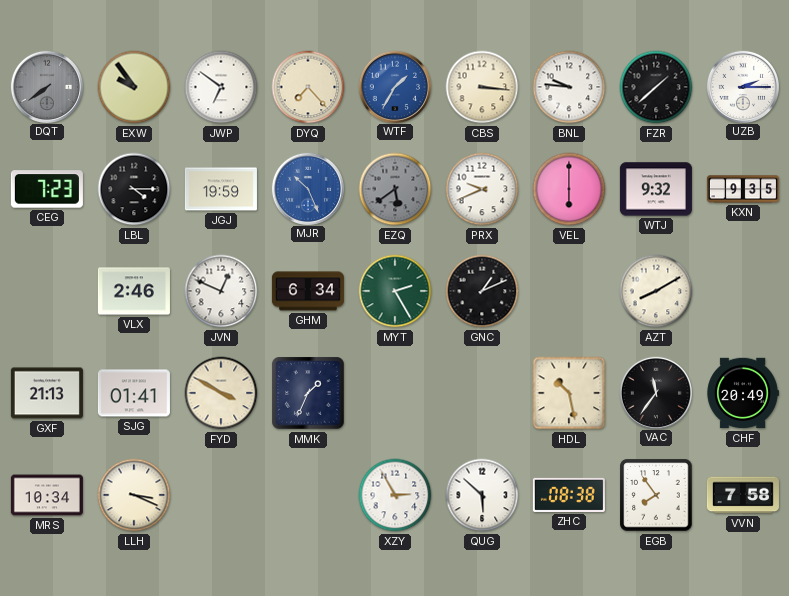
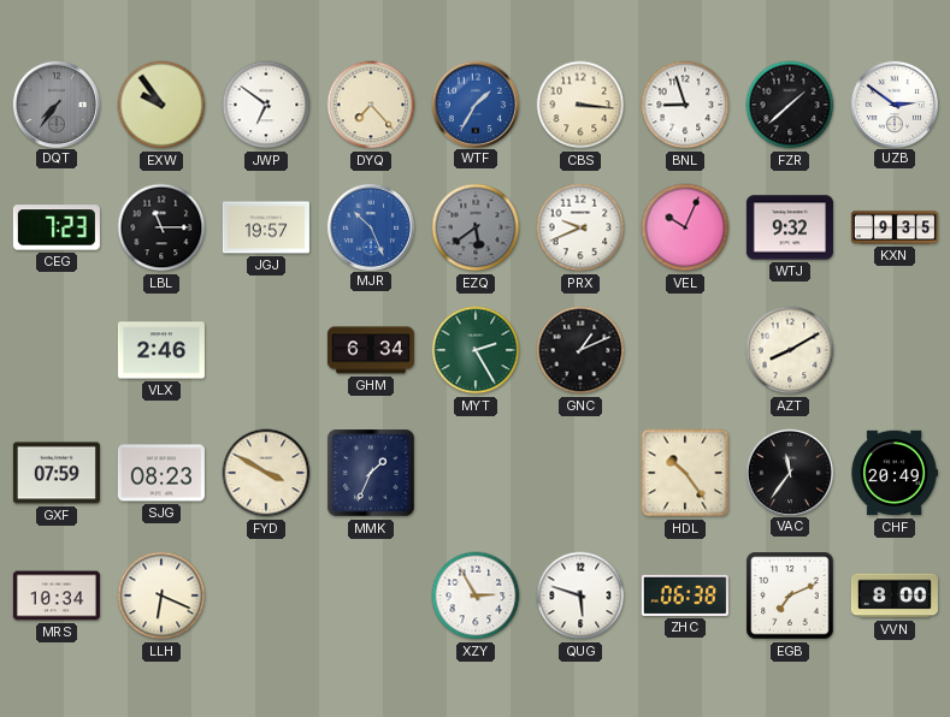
DQT: 7:39 -> 7:36 (55, 103)
BNL: 9:46 -> 8:57 (685, 105)
UZB: 2:15 -> 2:51 (893, 103)
LBL: 4:15 -> 11:15 (161, 227)
JGJ: 19:59 -> 19:57 (266, 227)
VEL: 6:00 -> 10:04 (685, 227)
JVN: 12:49 -> none (221, 291)
GXF: 21:13 -> 07:59 (57, 473)
SJG: 01:41 -> 08:23 (161, 473)
HDL: 10:28 -> 10:24 (685, 473)
LLH: 3:19 -> 6:19 (161, 595)
QUG: 5:52 -> 5:48 (580, 595)
ZHC: 08:38 -> 06:38 (685, 595)
EGB: 7:54 -> 7:11 (790, 595)
VVN: 7:58 -> 8:00 (895, 595)
